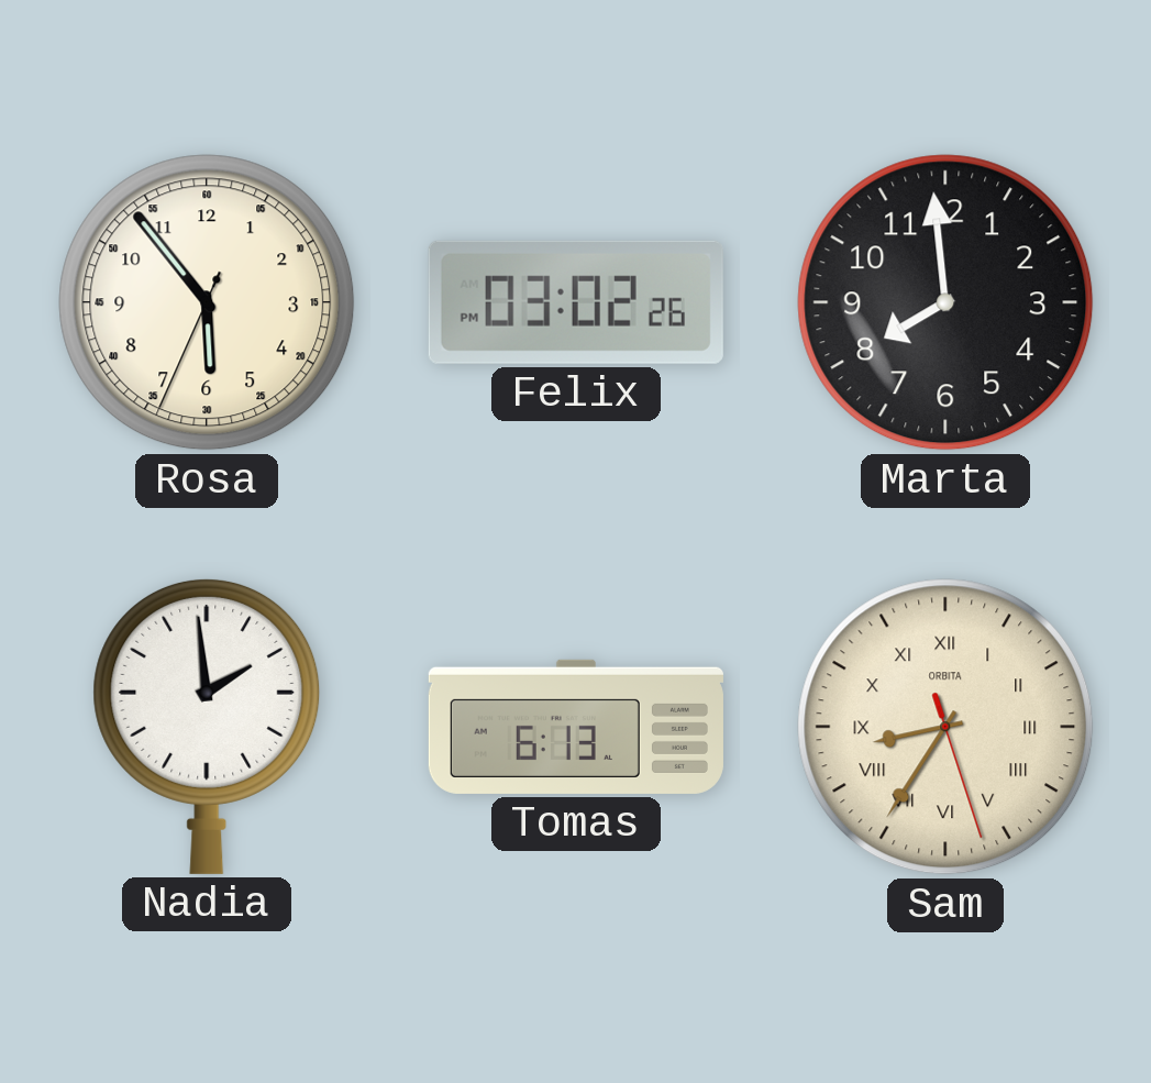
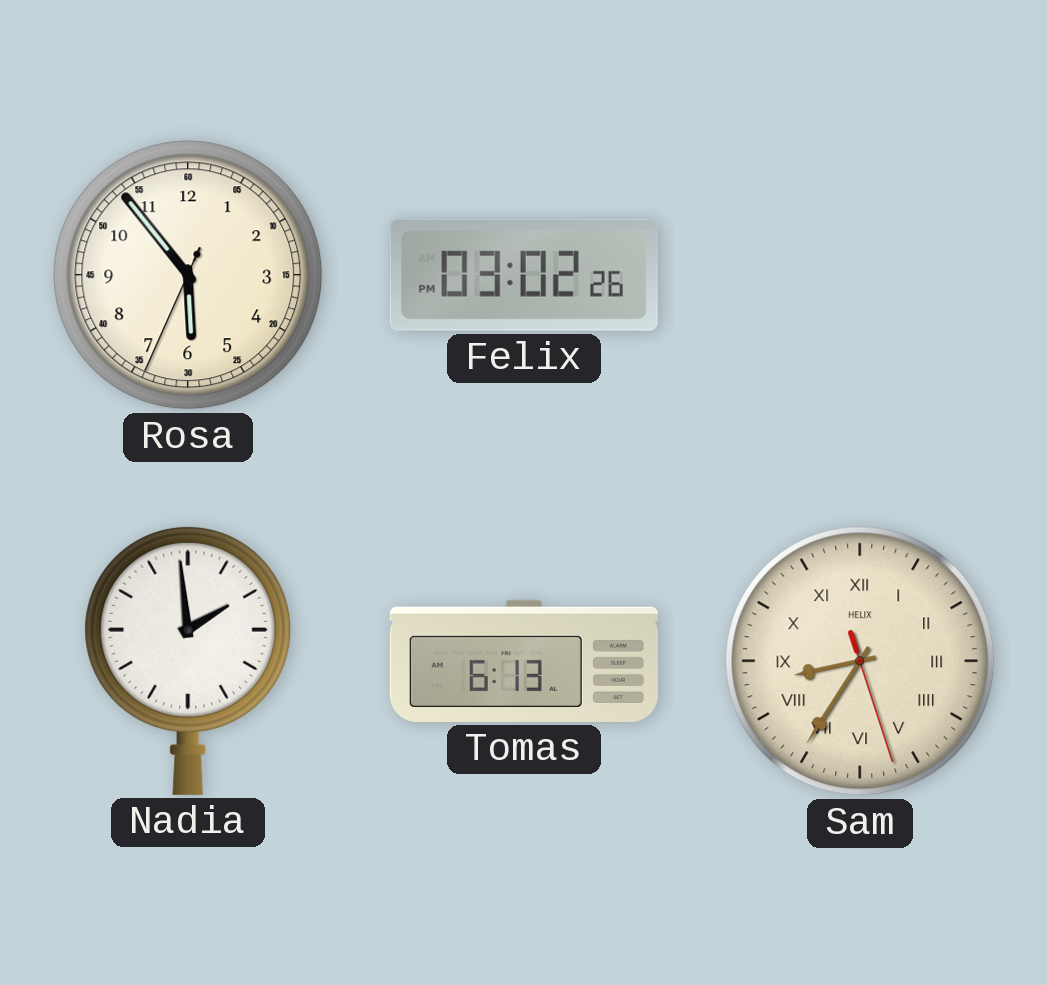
Marta: 7:59 -> none (945, 302)
Sam brand: ORBITA -> HELIX (860, 661)
